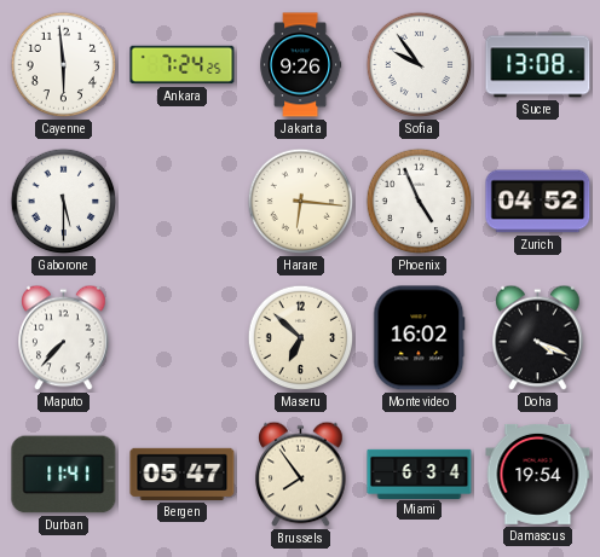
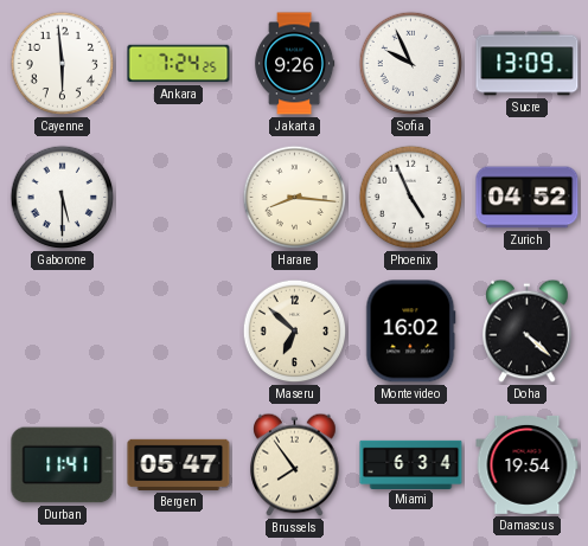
Sofia: 9:54 -> 9:56 (411, 64)
Sucre: 13:08 -> 13:09 (528, 64)
Harare: 6:16 -> 8:16 (295, 198)
Maputo: 7:37 -> none (64, 338)
Doha: 4:19 -> 4:22 (528, 332)
